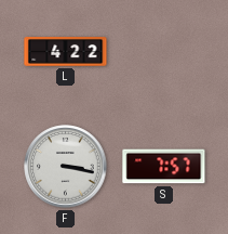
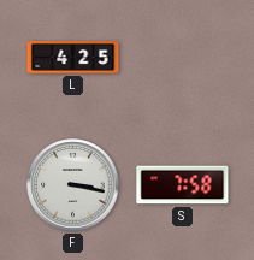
L: 4:22 -> 4:25 (73, 58)
S: 7:57 -> 7:58 (183, 185)
